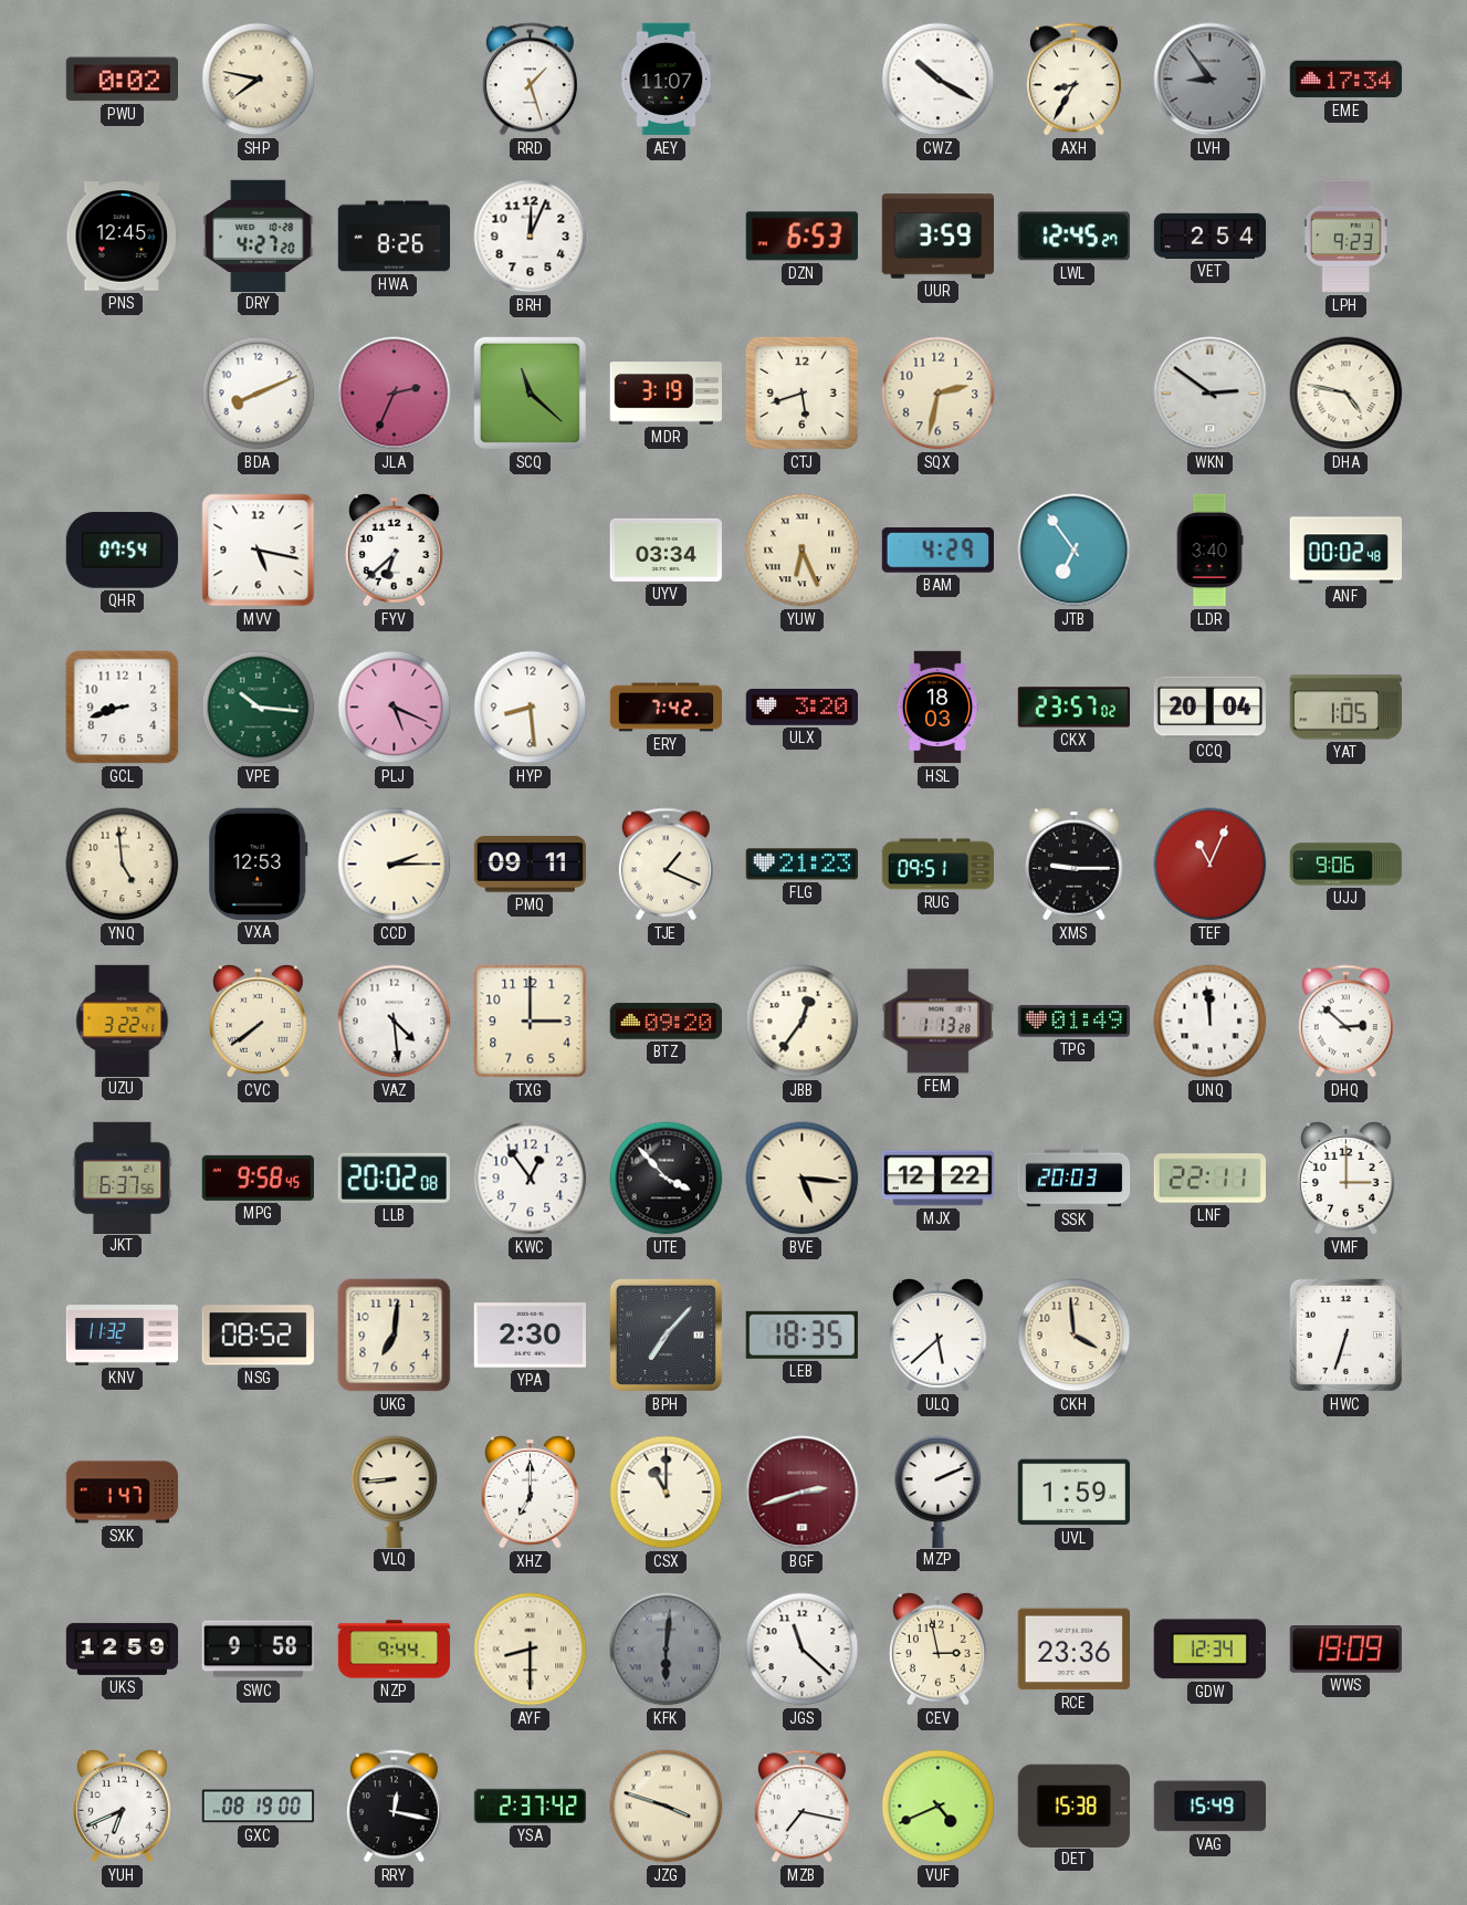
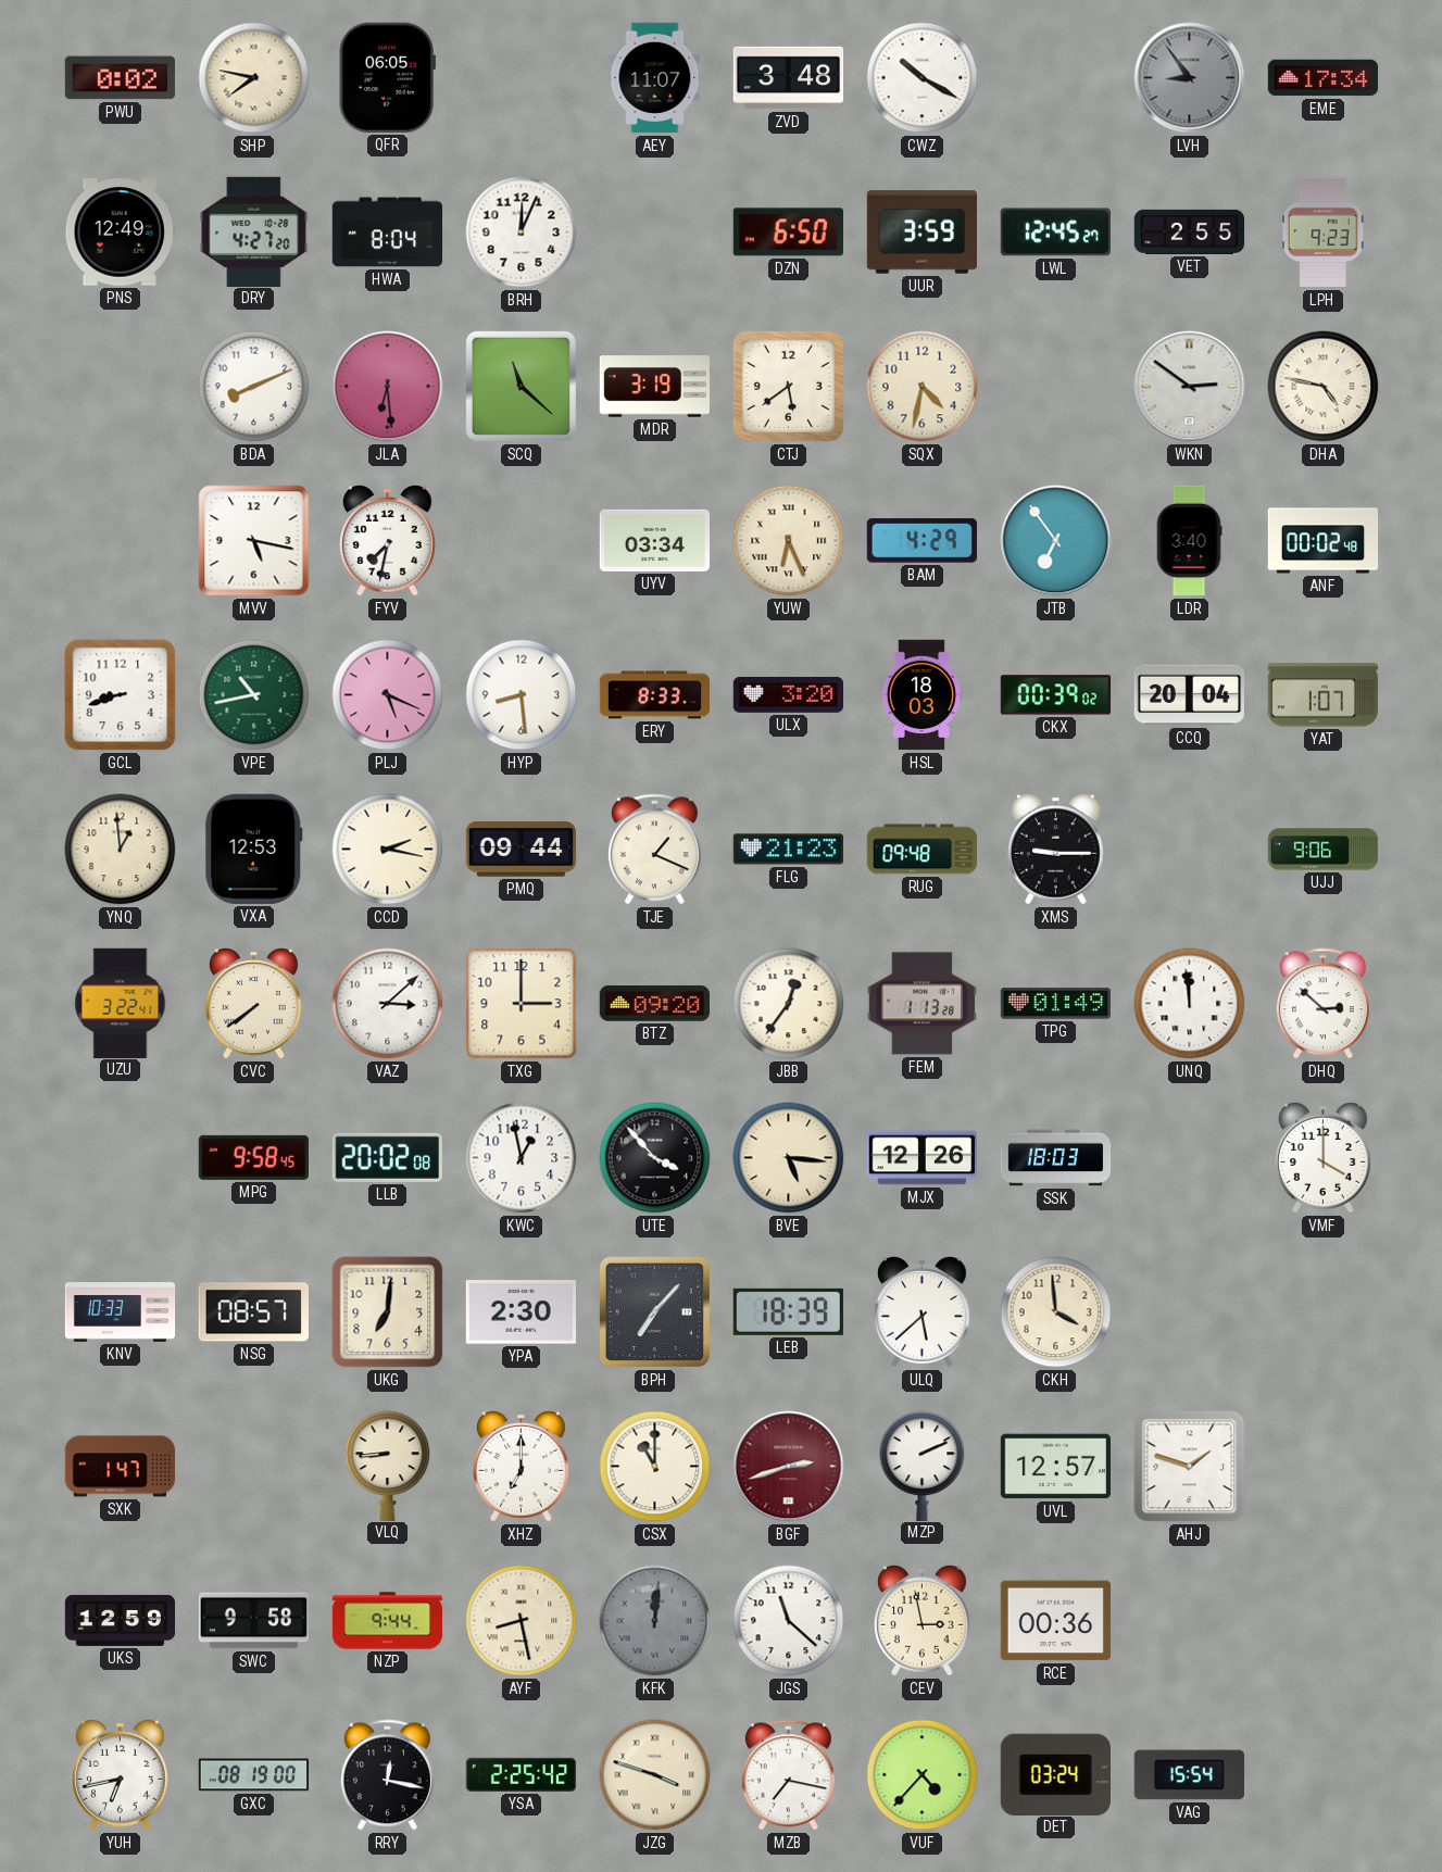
QFR: none -> 06:05 (387, 77)
RRD: 1:27 -> none (530, 80)
ZVD: none -> 3:48 (789, 78)
AXH: 8:35 -> none (1073, 80)
PNS: 12:45 -> 12:49 (120, 233)
HWA: 8:26 -> 8:04 (388, 233)
DZN: 6:53 -> 6:50 (788, 233)
VET: 2:54 -> 2:55 (1190, 231)
JLA: 2:34 -> 6:29 (388, 387)
CTJ: 5:42 -> 5:39 (788, 386)
SQX: 2:32 -> 4:32 (923, 387)
QHR: 07:54 -> none (122, 551)
FYV: 6:38 -> 7:32 (388, 541)
VPE: 10:16 -> 10:43 (254, 695)
ERY: 7:42 -> 8:33 (655, 695)
CKX: 23:57 -> 00:39 (1055, 695)
YAT: 1:05 -> 1:07 (1322, 695)
YNQ: 4:59 -> 12:59 (121, 850)
CCD: 2:15 -> 2:17 (388, 850)
PMQ: 09:11 -> 09:44 (521, 850)
RUG: 09:51 -> 09:48 (923, 850)
TEF: 11:04 -> none (1211, 865)
VAZ: 4:29 -> 3:08 (388, 1004)
JKT: 6:37 -> none (123, 1177)
KWC: 12:54 -> 12:58 (522, 1158)
MJX: 12:22 -> 12:26 (921, 1158)
SSK: 20:03 -> 18:03 (1056, 1158)
LNF: 22:11 -> none (1209, 1179)
VMF: 3:00 -> 4:00 (1324, 1158)
KNV: 11:32 -> 10:33 (121, 1312)
NSG: 08:52 -> 08:57 (253, 1312)
LEB: 18:35 -> 18:39 (788, 1311)
HWC: 6:33 -> none (1345, 1334)
UVL: 1:59 -> 12:57 (1055, 1467)
AHJ: none -> 1:48 (1190, 1467)
AYF: 8:30 -> 8:28 (522, 1621)
KFK: 6:01 -> 12:01 (655, 1621)
RCE: 23:36 -> 00:36 (1055, 1621)
GDW: 12:34 -> none (1209, 1650)
WWS: 19:09 -> none (1345, 1650)
YUH: 6:41 -> 6:43 (121, 1775)
YSA: 2:37 -> 2:25 (522, 1774)
VUF: 4:41 -> 4:37 (923, 1775)
DET: 15:38 -> 03:24 (1055, 1774)
VAG: 15:49 -> 15:54 (1189, 1775)
